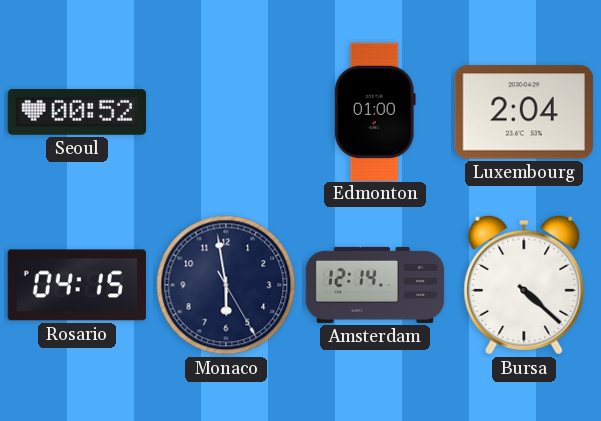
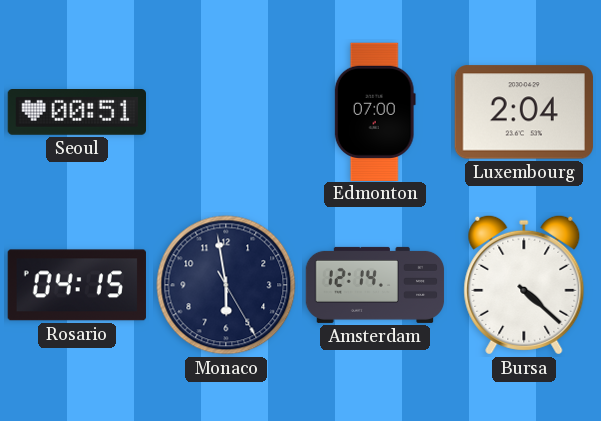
Seoul: 00:52 -> 00:51 (77, 113)
Edmonton: 01:00 -> 07:00 (375, 111)
